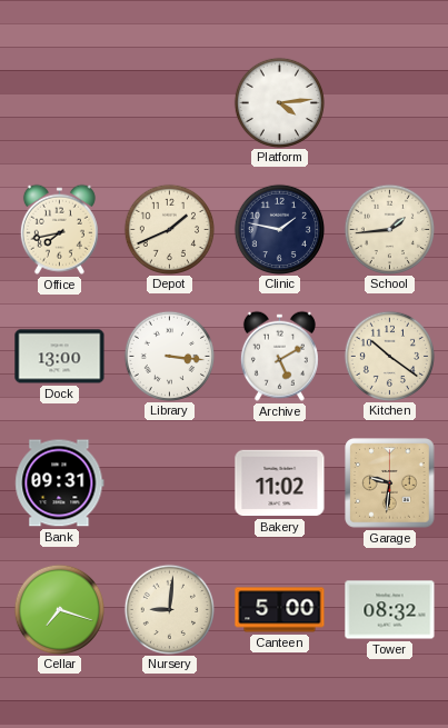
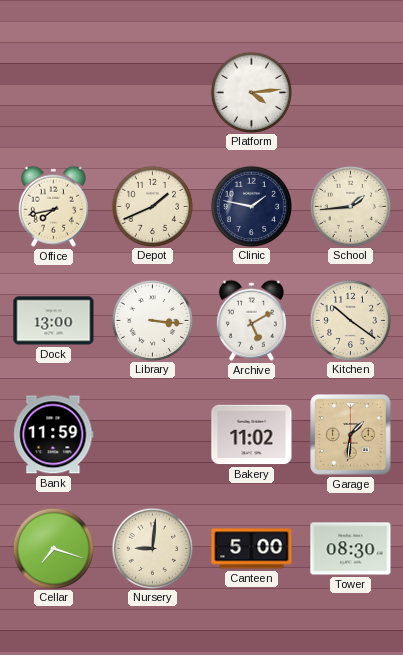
Bank: 09:31 -> 11:59 (54, 435)
Garage: 9:31 -> 1:31 (351, 435)
Tower: 08:32 -> 08:30 (351, 549)
